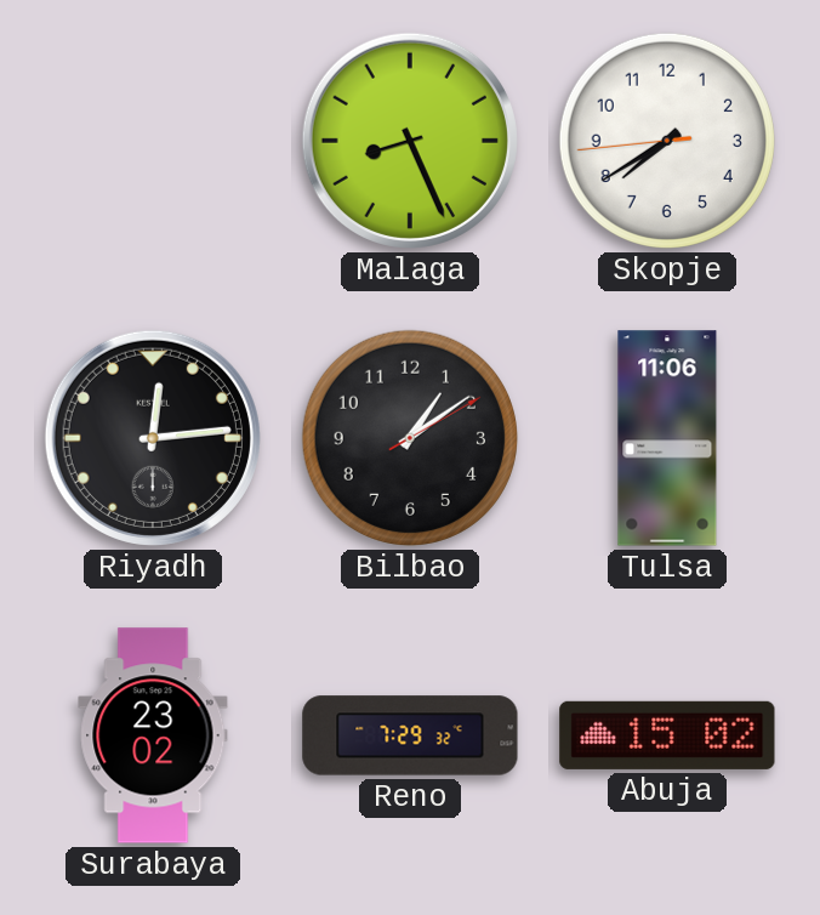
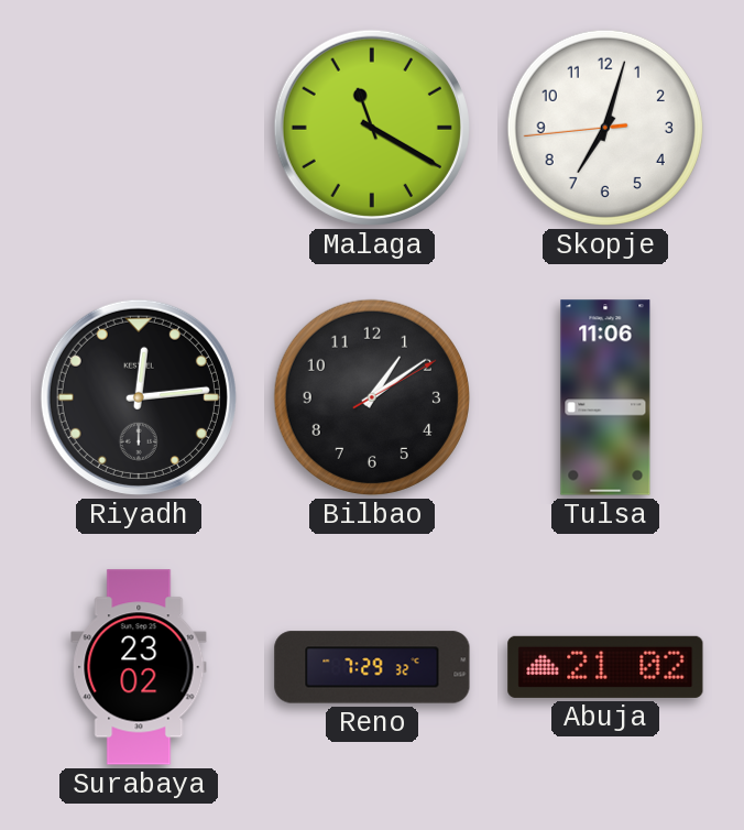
Malaga: 8:26 -> 11:20 (372, 128)
Skopje: 7:39 -> 7:02 (605, 128)
Abuja: 15:02 -> 21:02 (605, 667)
